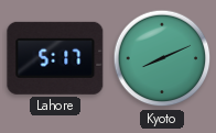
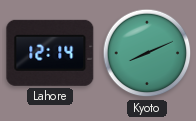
Lahore: 5:17 -> 12:14 (50, 53)
